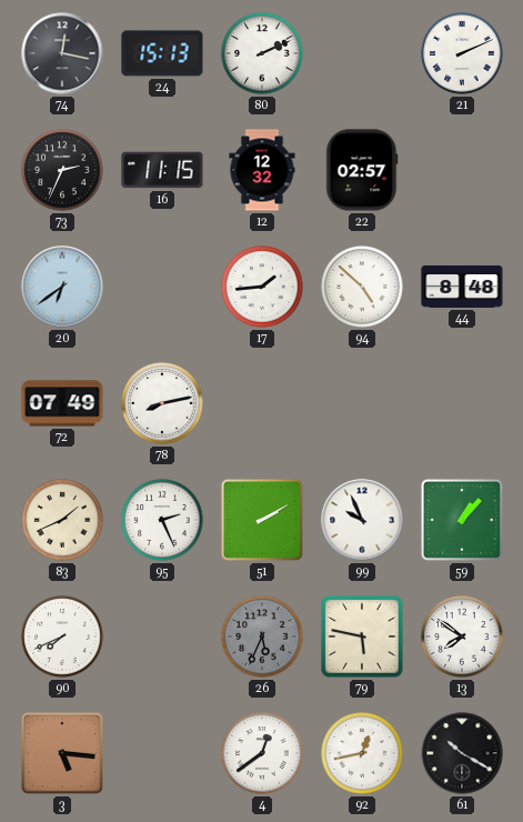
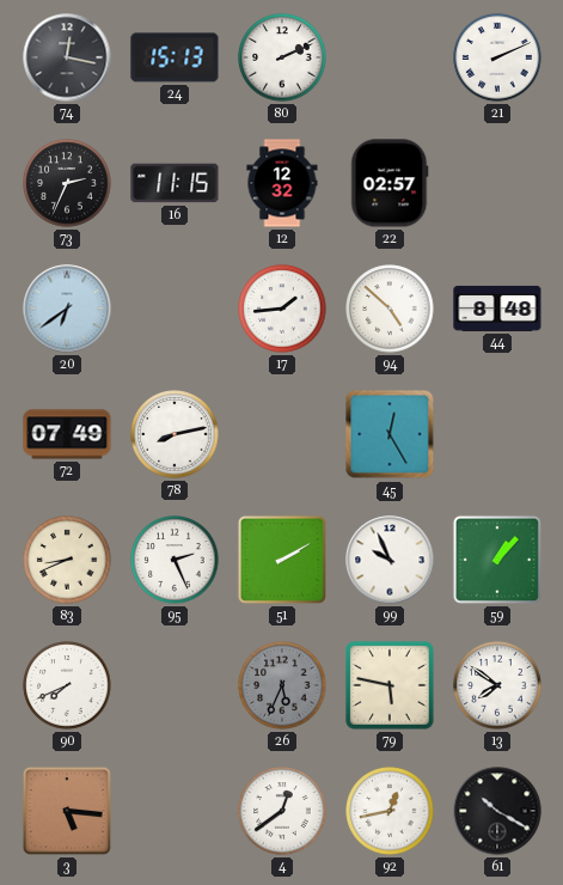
45: none -> 12:25 (390, 434)
83: 1:41 -> 8:41 (67, 560)
